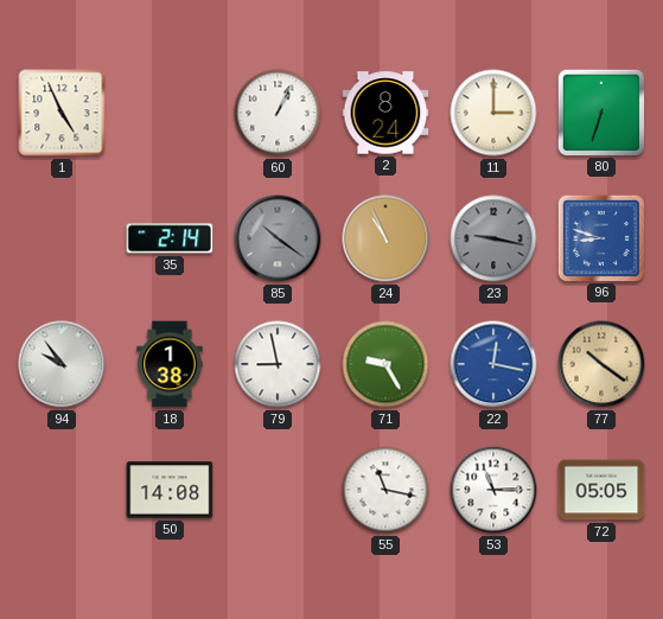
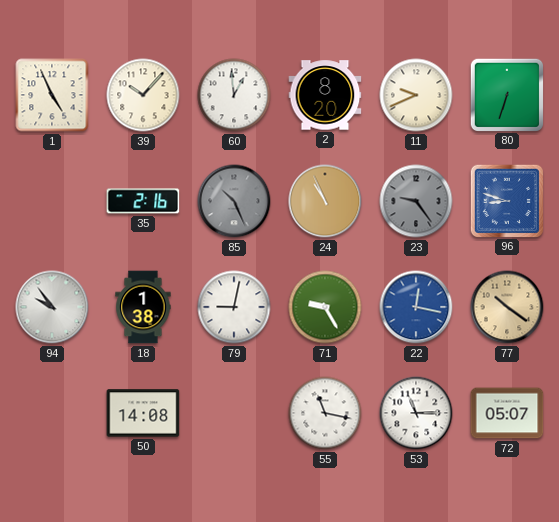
39: none -> 10:07 (143, 95)
60: 1:04 -> 12:59 (234, 95)
2: 8:24 -> 8:20 (325, 95)
11: 3:00 -> 9:41 (416, 95)
35: 2:14 -> 2:16 (143, 201)
85: 10:21 -> 10:26 (234, 201)
23: 9:17 -> 9:24 (416, 201)
79: 8:58 -> 9:02 (234, 307)
72: 05:05 -> 05:07 (507, 413)
